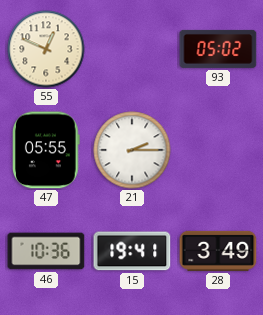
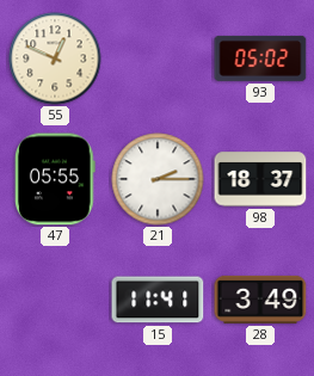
98: none -> 18:37 (260, 179)
46: 10:36 -> none (46, 251)
15: 19:41 -> 11:41 (158, 300)
